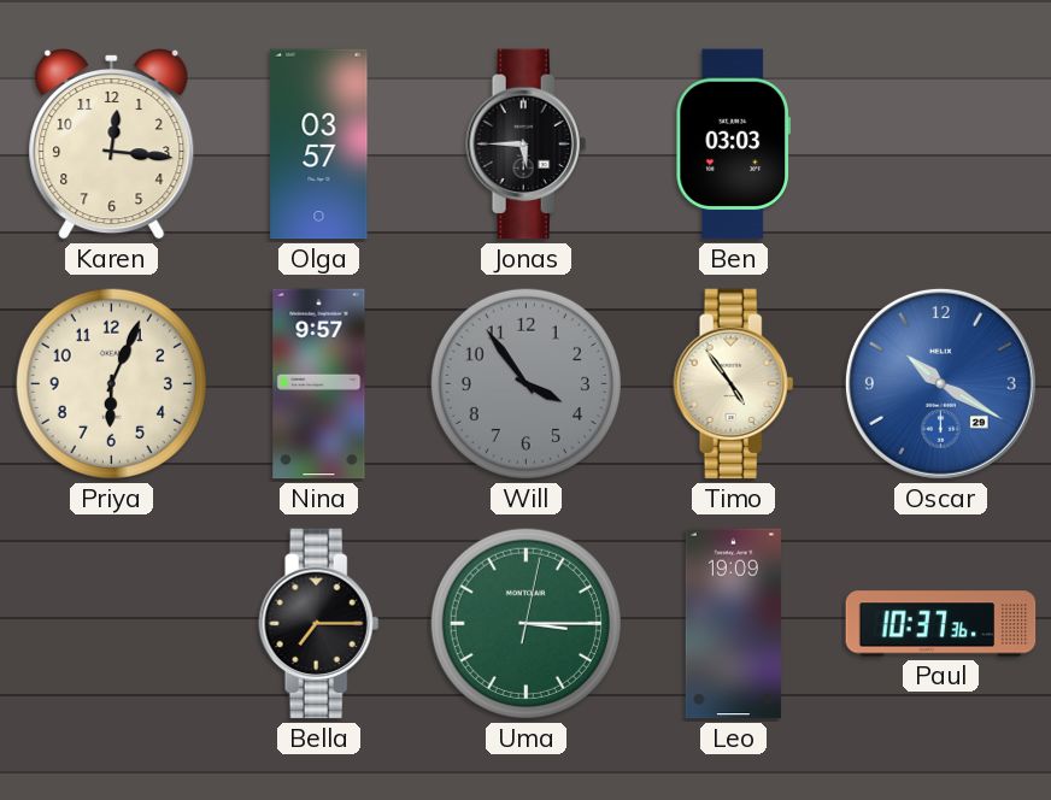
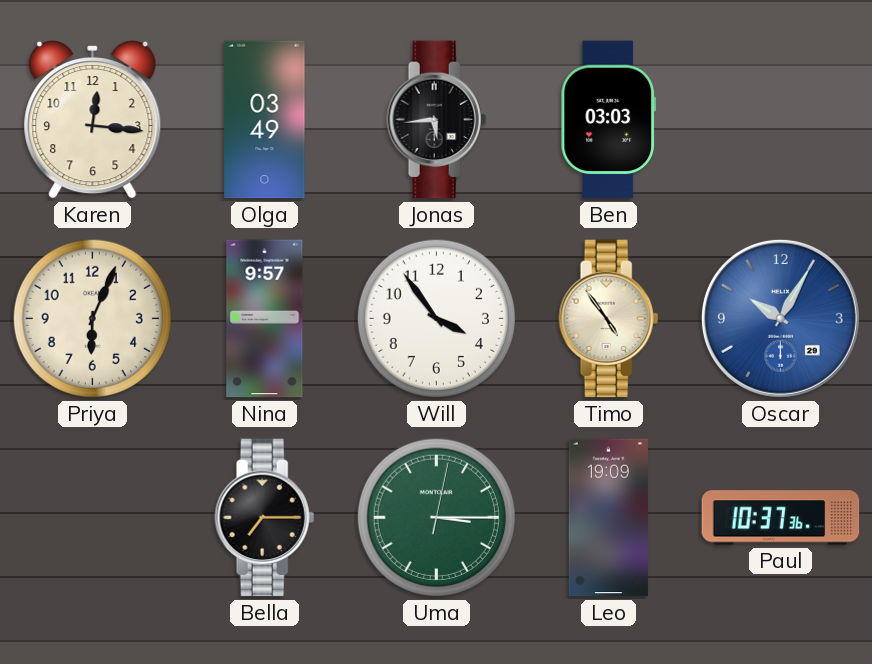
Olga: 03:57 -> 03:49 (265, 120)
Jonas: 5:45 -> 5:44 (437, 120)
Will dial: grey -> white (436, 318)
Oscar: 10:20 -> 10:05 (780, 318)
